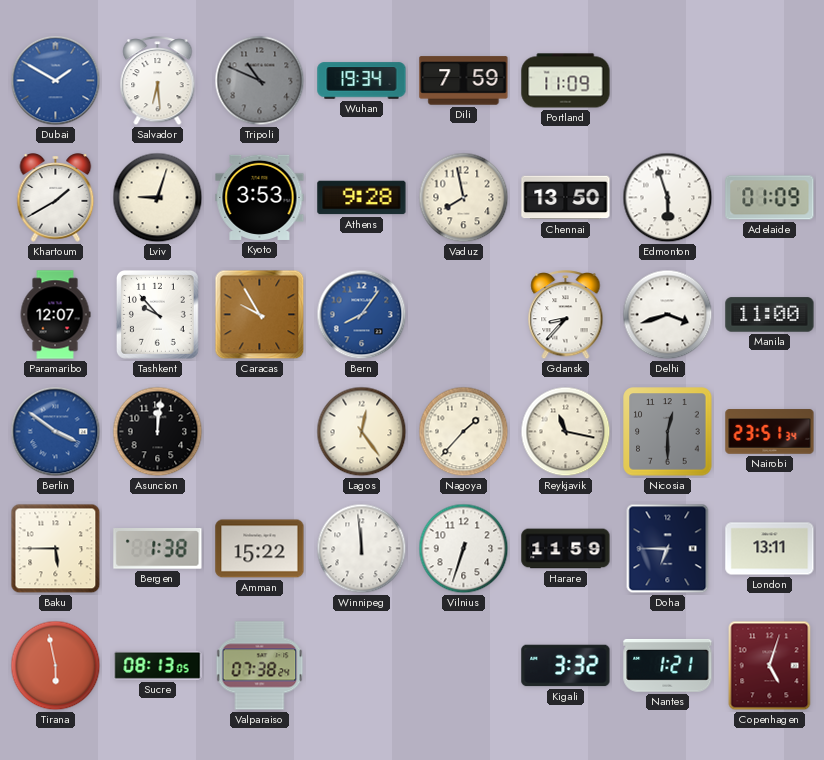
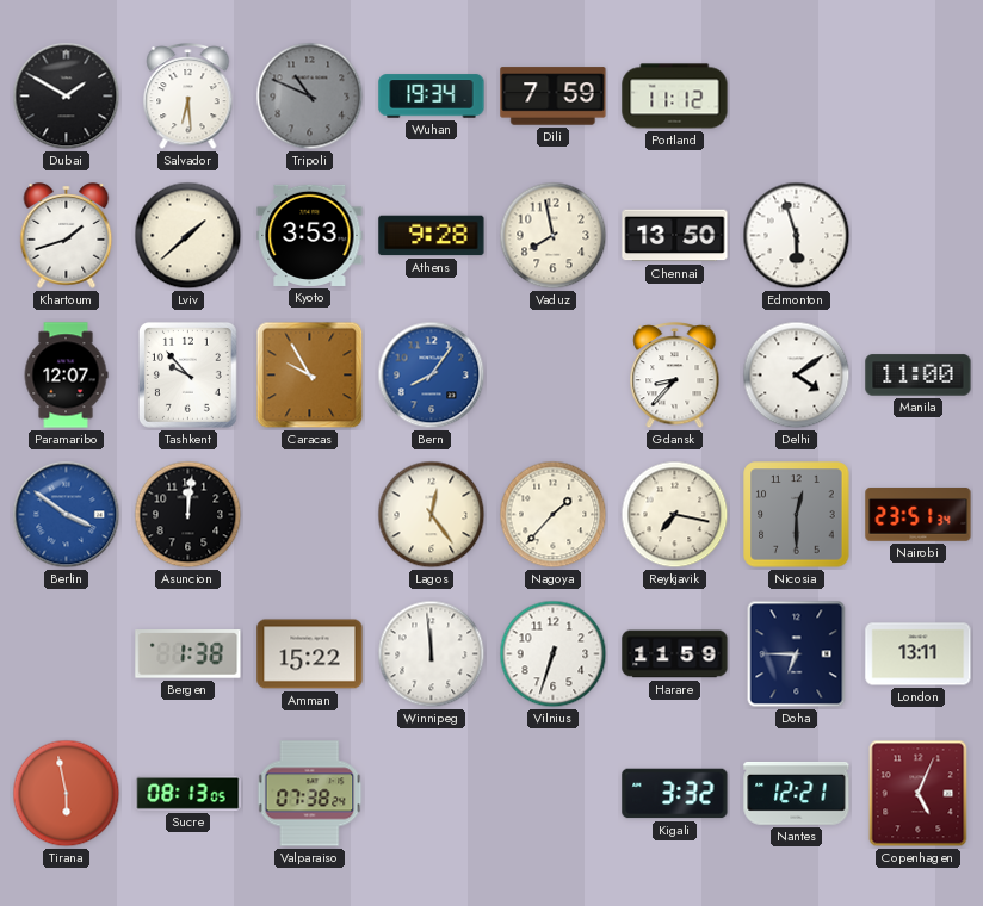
Dubai dial: blue -> black (67, 97)
Portland: 11:09 -> 11:12 (675, 97)
Khartoum: 1:40 -> 1:42 (67, 236)
Lviv: 9:03 -> 1:38 (188, 236)
Adelaide: 01:09 -> none (770, 198)
Delhi: 3:42 -> 4:09 (797, 376)
Reykjavik: 11:17 -> 7:17 (675, 515)
Baku: 5:45 -> none (56, 549)
Nantes: 1:21 -> 12:21 (797, 793)
Copenhagen: 5:03 -> 5:04 (919, 794)
